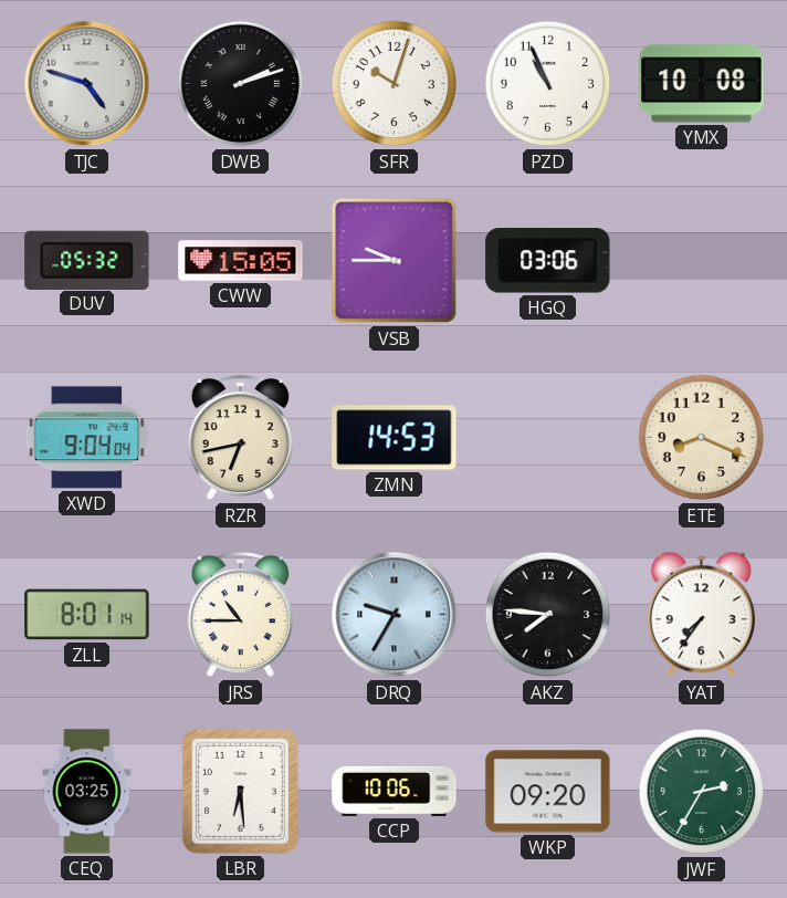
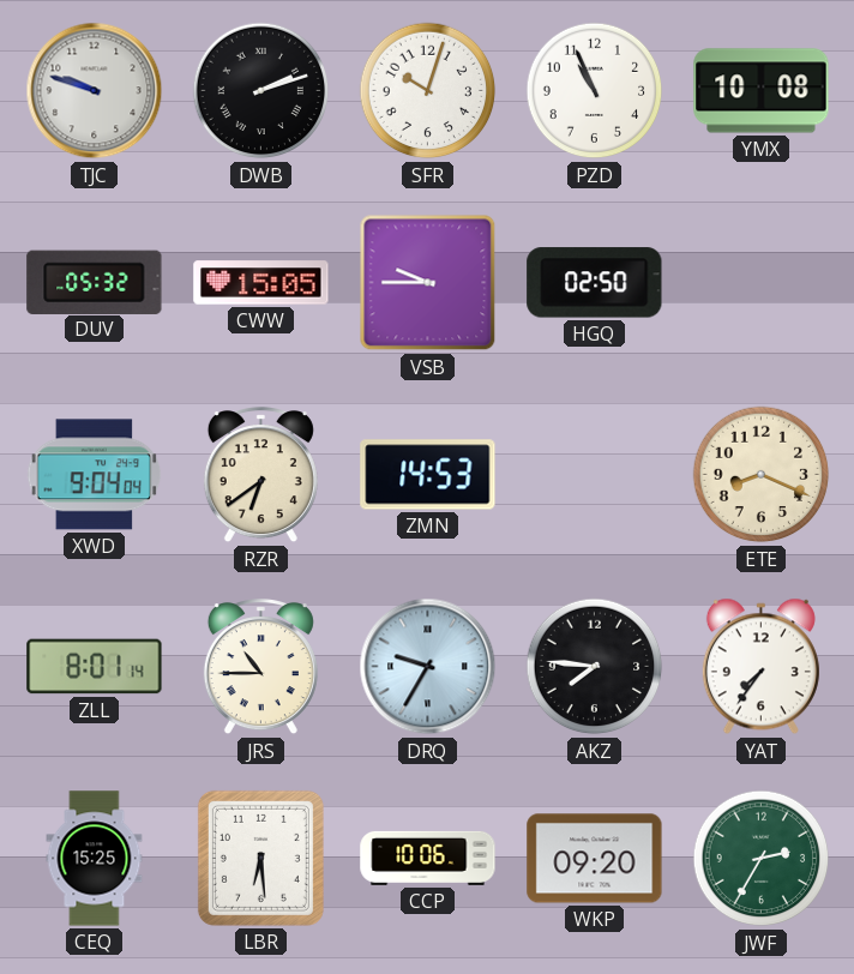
TJC: 4:48 -> 9:48 (95, 91)
HGQ: 03:06 -> 02:50 (595, 283)
RZR: 6:43 -> 6:39 (260, 475)
CEQ: 03:25 -> 15:25 (95, 859)
